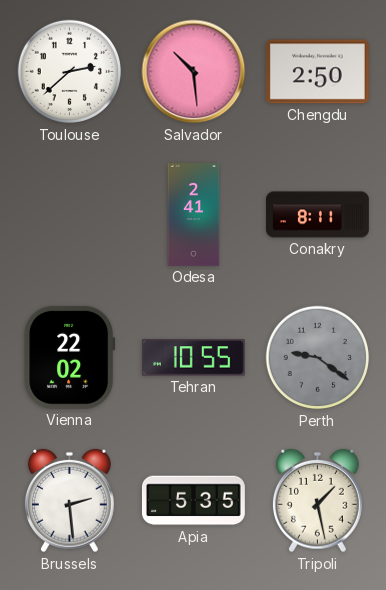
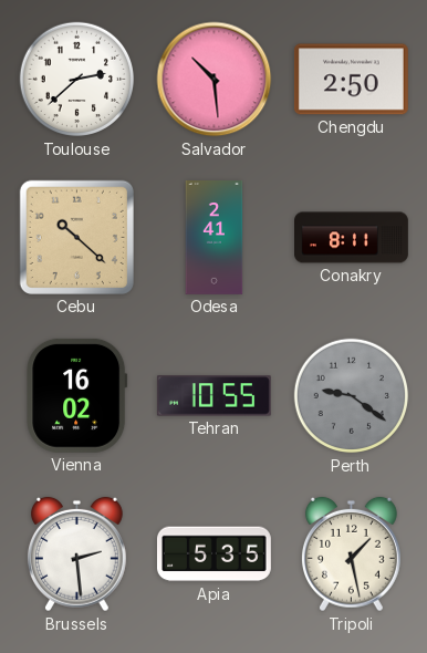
Cebu: none -> 10:22 (76, 237)
Vienna: 22:02 -> 16:02 (77, 395)
